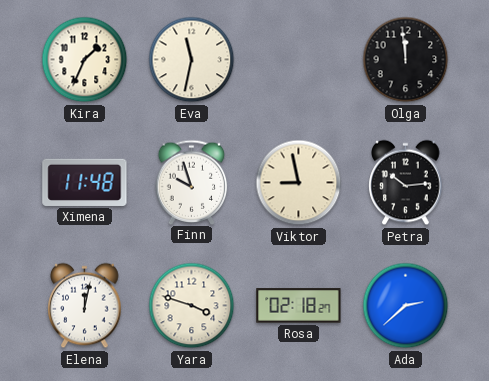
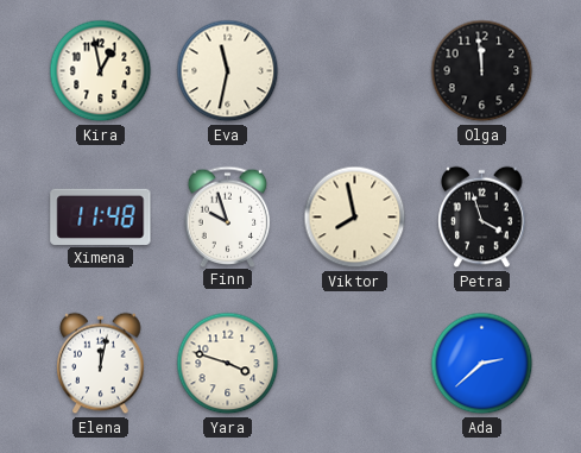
Kira: 1:34 -> 12:58 (101, 71)
Viktor: 8:58 -> 7:58 (355, 218)
Petra: 10:14 -> 3:57 (482, 218)
Rosa: 02:18 -> none (299, 306)
